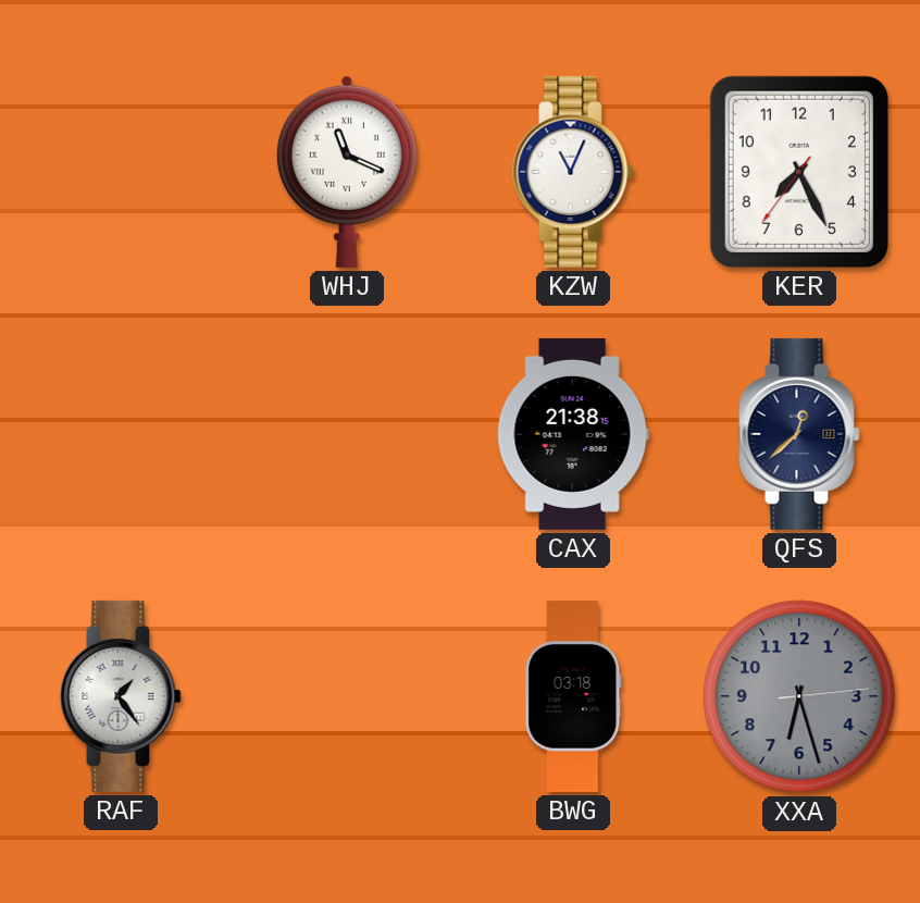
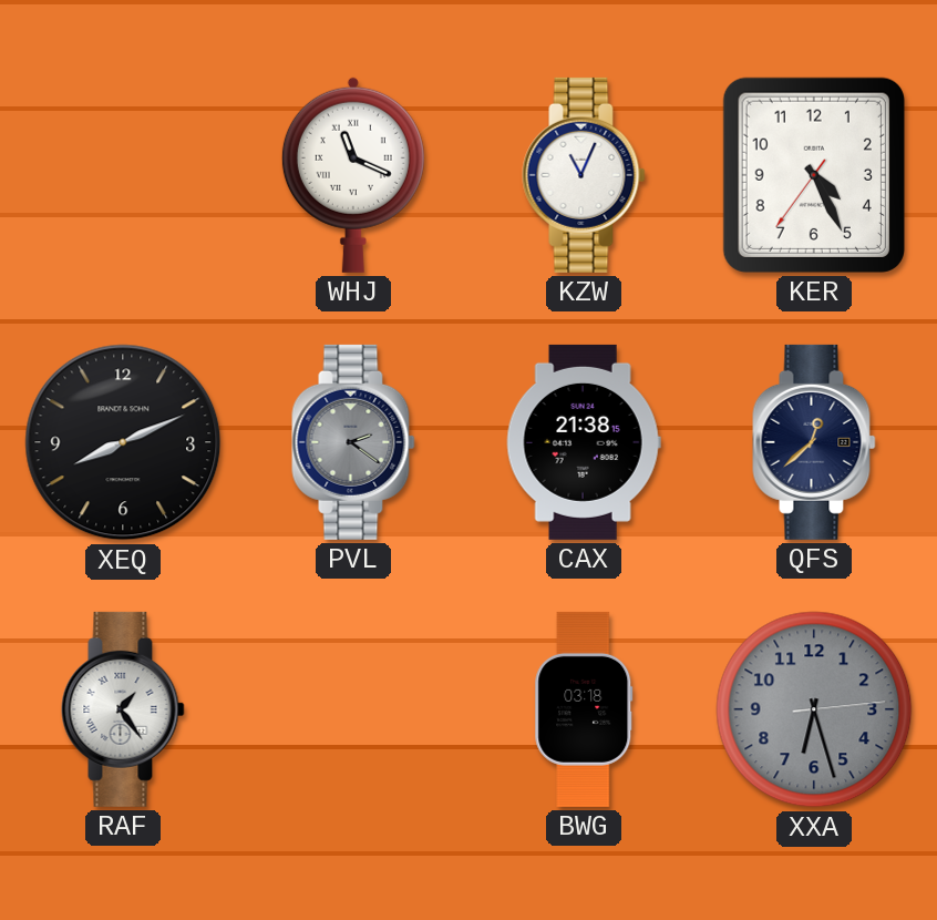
KER: 7:25 -> 4:25 (814, 175)
XEQ: none -> 8:11 (123, 442)
PVL: none -> 2:21 (353, 442)
